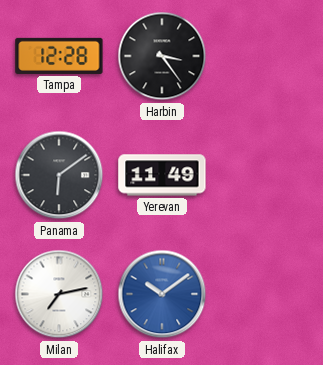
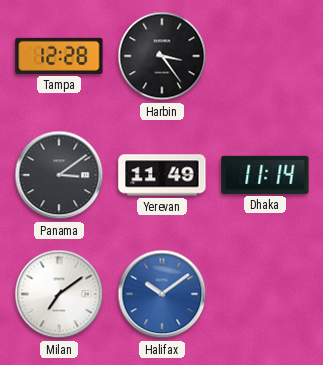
Panama: 6:09 -> 3:09 (59, 175)
Dhaka: none -> 11:14 (265, 175)
Milan: 7:13 -> 7:09 (59, 294)
